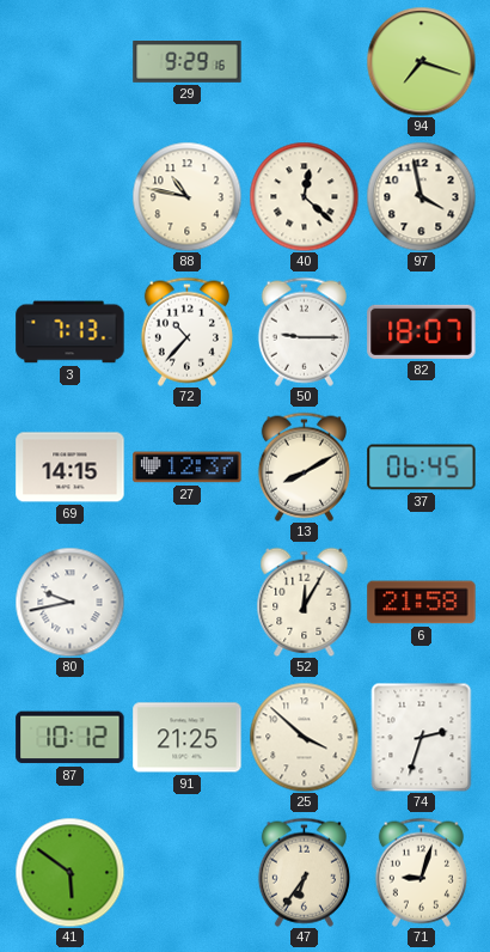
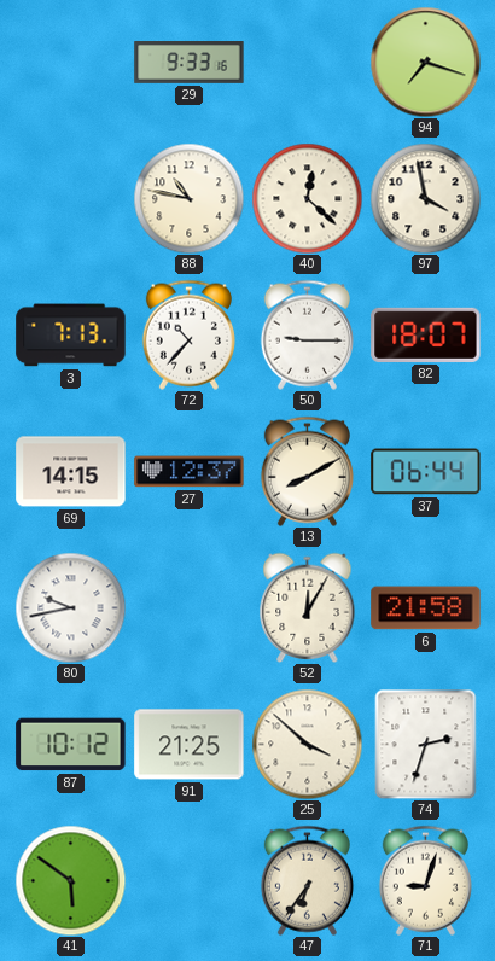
29: 9:29 -> 9:33 (190, 63)
37: 06:45 -> 06:44 (426, 472)
